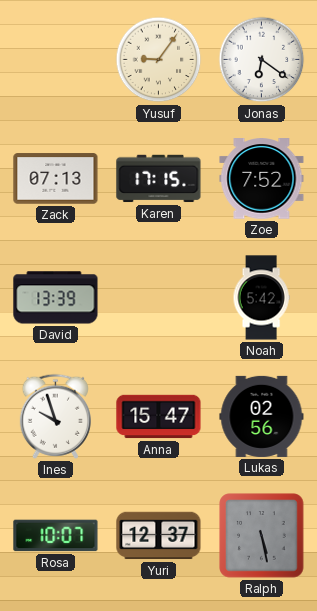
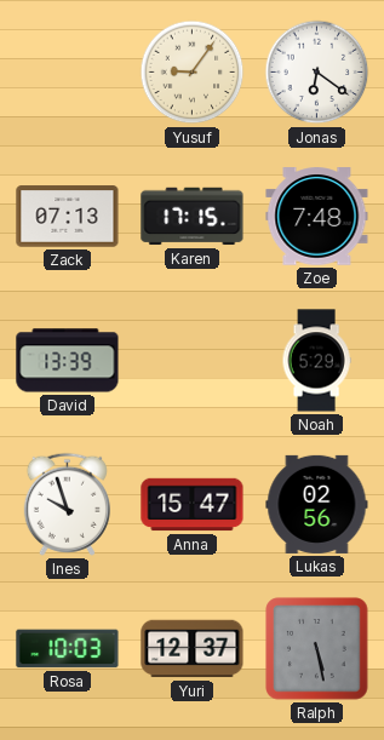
Zoe: 7:52 -> 7:48 (317, 217)
Noah: 5:42 -> 5:29 (316, 361)
Rosa: 10:07 -> 10:03 (68, 649)
